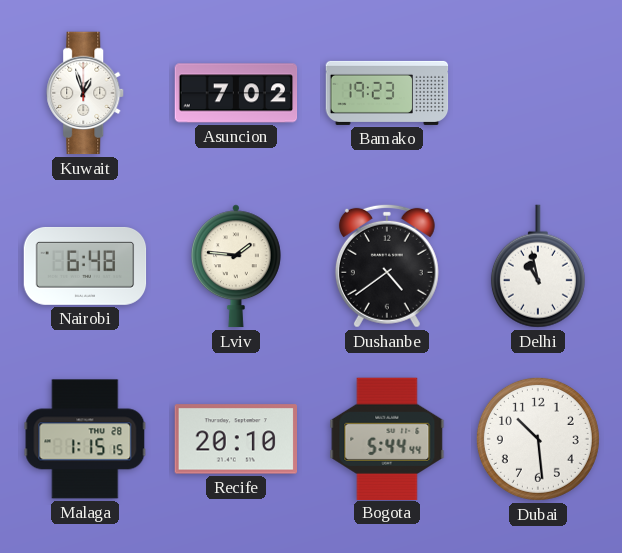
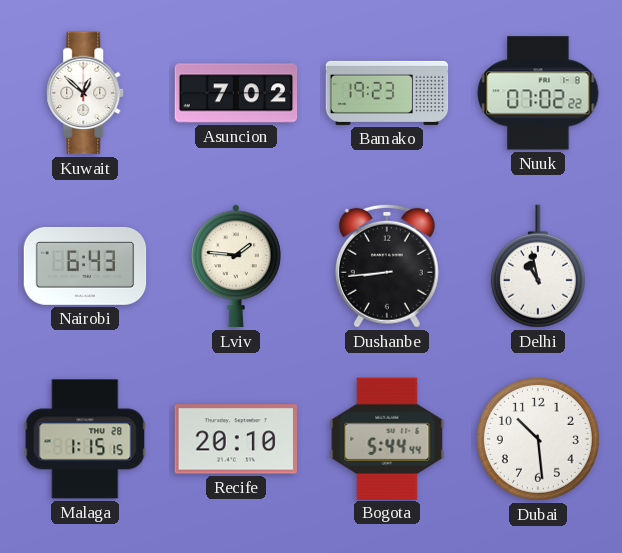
Kuwait: 12:57 -> 12:52 (86, 93)
Nuuk: none -> 07:02 (538, 93)
Nairobi: 6:48 -> 6:43 (85, 266)
Dushanbe: 4:39 -> 8:44 (387, 266)
